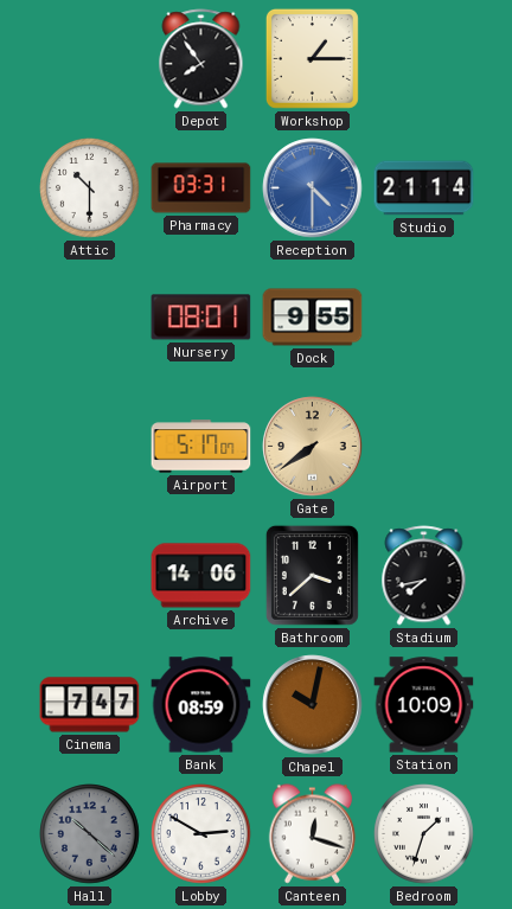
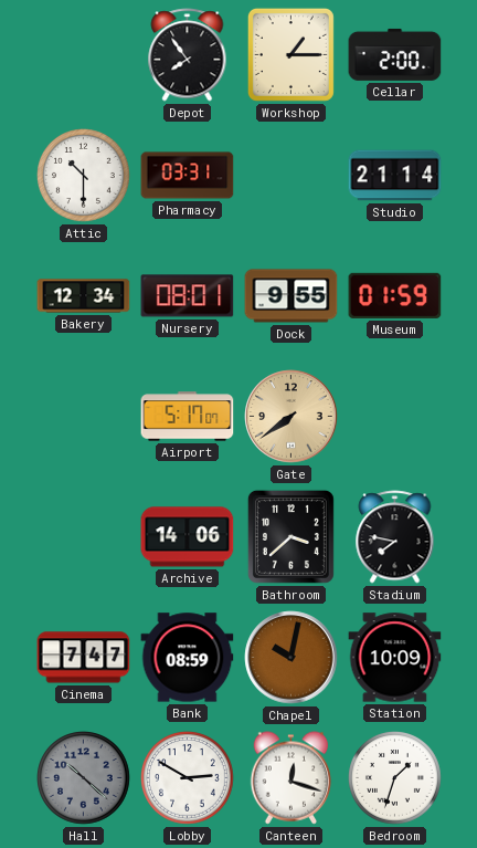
Cellar: none -> 2:00 (395, 54)
Reception: 4:30 -> none (313, 188)
Bakery: none -> 12:34 (84, 296)
Museum: none -> 01:59 (395, 295)
Stadium: 7:43 -> 7:47 (395, 537)
